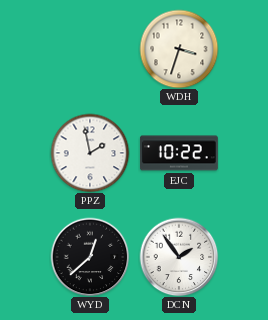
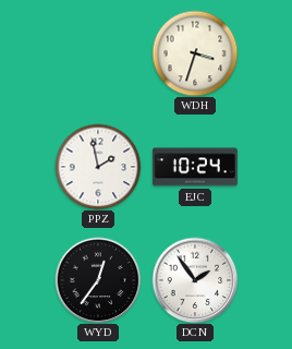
EJC: 10:22 -> 10:24 (195, 167)
WYD: 12:38 -> 12:36 (98, 280)
